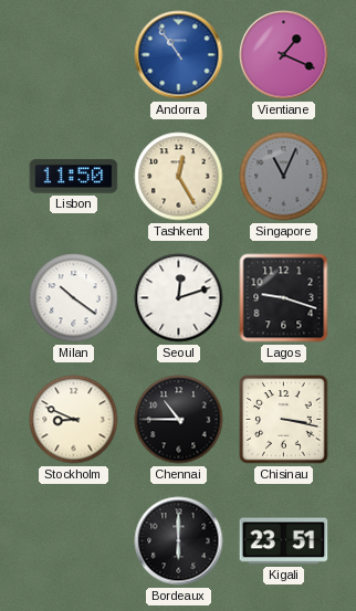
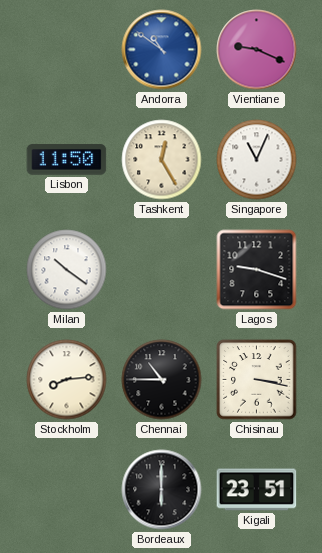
Andorra: 10:54 -> 10:51 (162, 50)
Vientiane: 1:19 -> 9:19 (257, 50)
Singapore dial: grey -> white (257, 160)
Seoul: 12:12 -> none (179, 298)
Stockholm: 8:49 -> 8:14 (67, 380)
